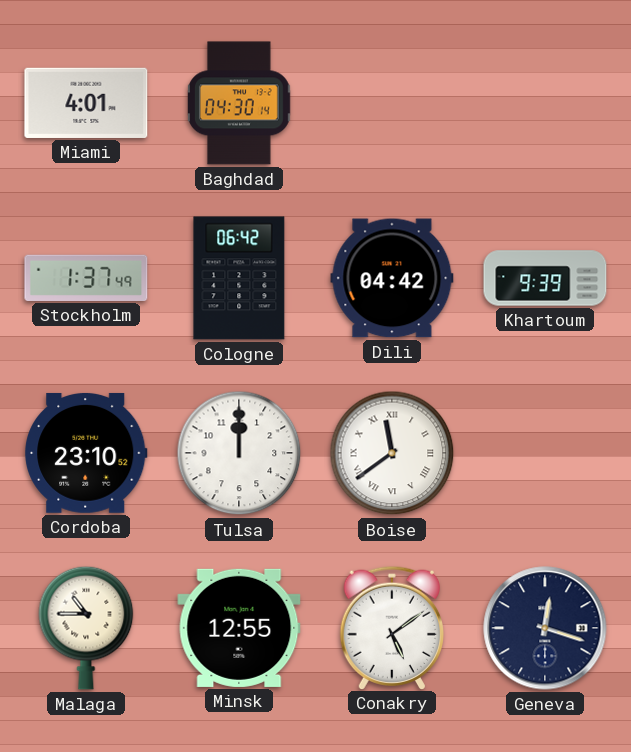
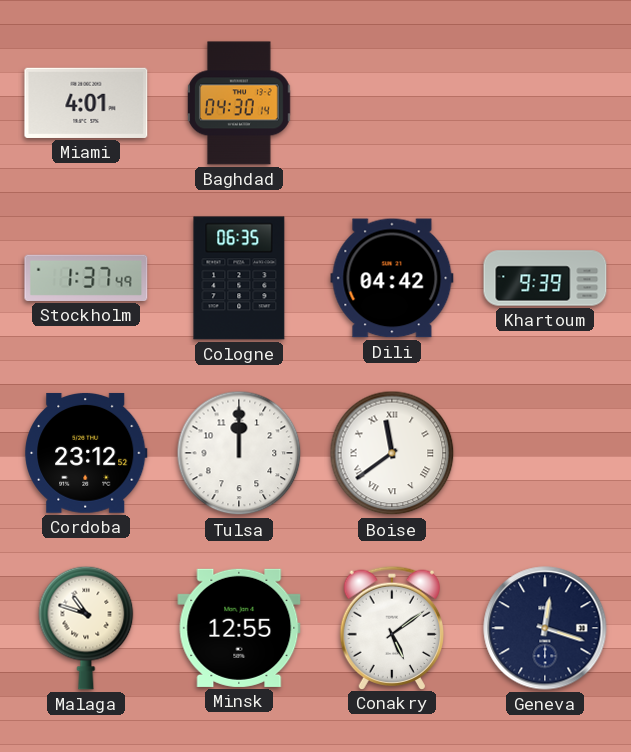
Cologne: 06:42 -> 06:35 (239, 278)
Cordoba: 23:10 -> 23:12 (86, 453)
Malaga: 10:45 -> 10:48 (86, 628)
